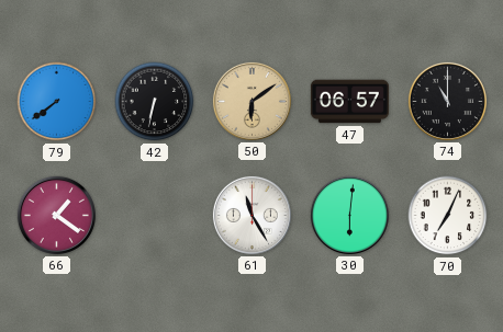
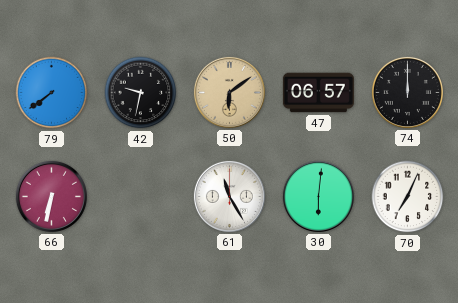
42: 6:32 -> 9:32 (141, 93)
74: 11:00 -> 12:00 (407, 92)
66: 1:21 -> 6:32 (51, 196)
